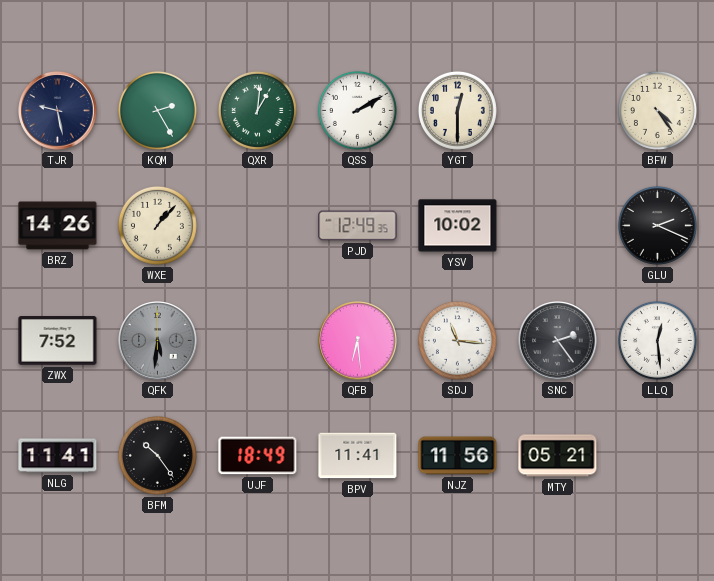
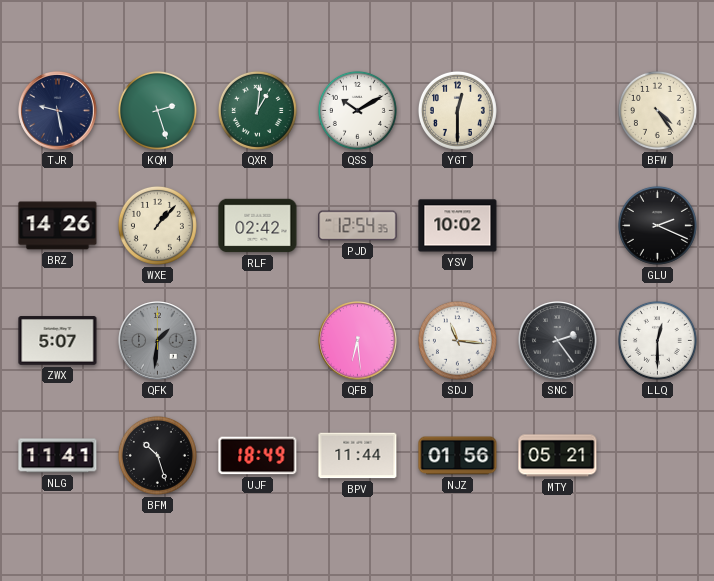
KQM: 2:25 -> 2:27 (157, 110)
QSS: 2:10 -> 10:10 (357, 110)
RLF: none -> 02:42 (258, 226)
PJD: 12:49 -> 12:54 (358, 226)
ZWX: 7:52 -> 5:07 (58, 341)
QFK: 5:31 -> 1:31 (158, 341)
LLQ: 12:29 -> 12:30 (657, 340)
BFM: 10:24 -> 10:27 (157, 455)
BPV: 11:41 -> 11:44 (358, 456)
NJZ: 11:56 -> 01:56 (458, 456)
